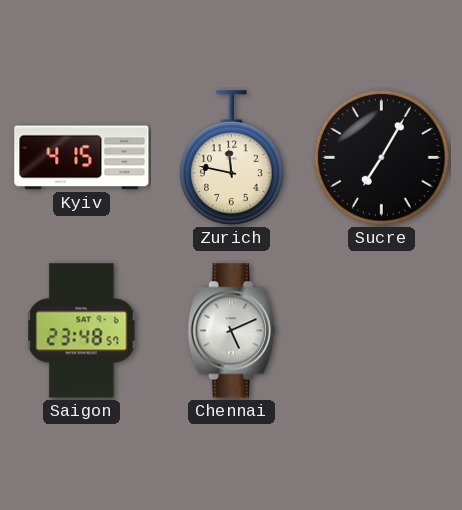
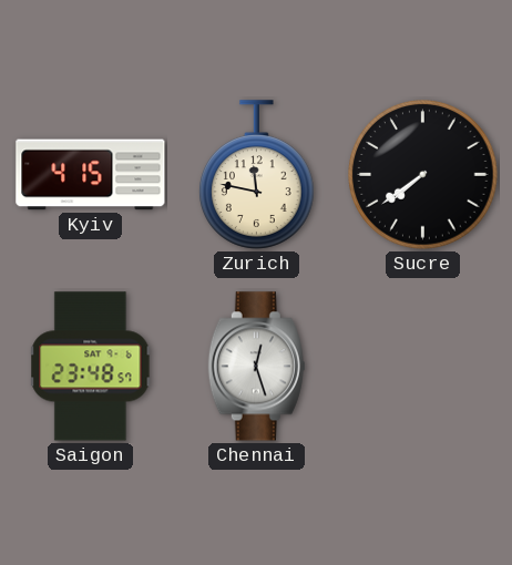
Sucre: 7:05 -> 7:39 (423, 175)
Chennai: 5:11 -> 12:27 (256, 367)
